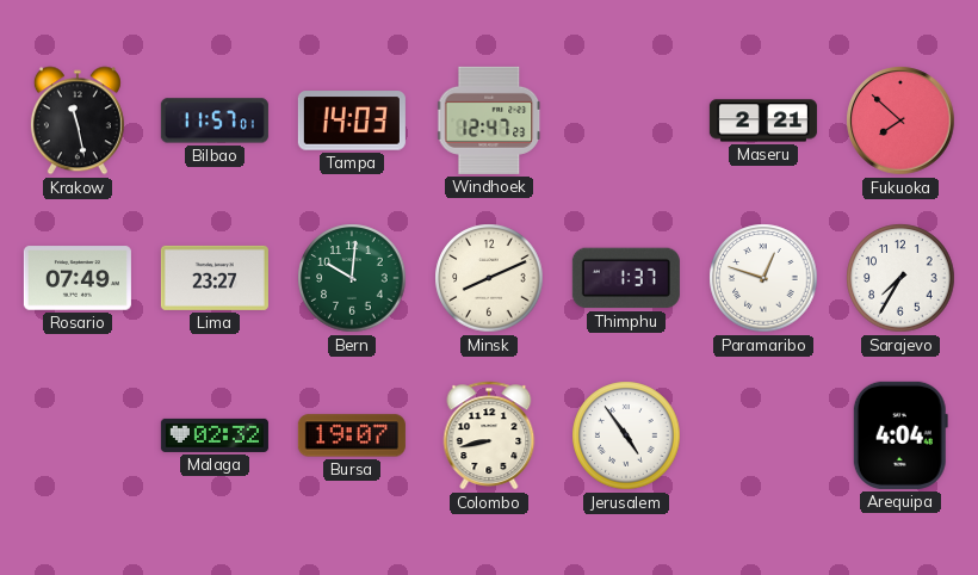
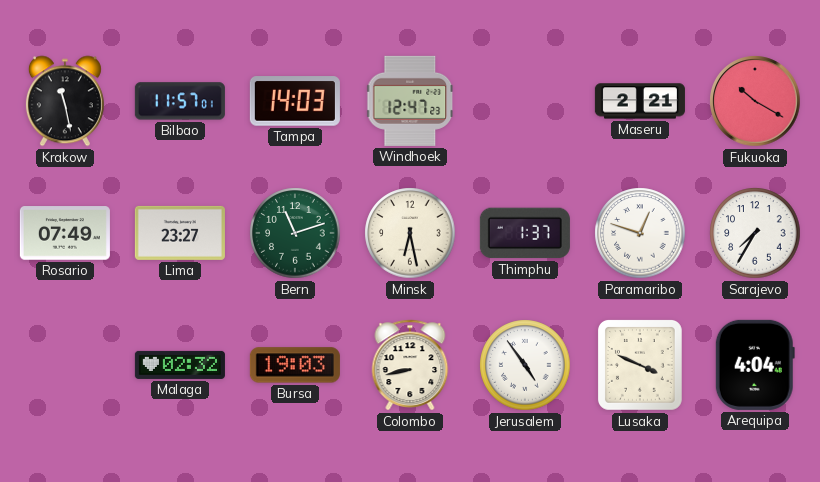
Fukuoka: 7:52 -> 10:20 (755, 101)
Bern: 10:01 -> 11:12 (295, 233)
Minsk: 8:11 -> 6:28 (410, 233)
Bursa: 19:07 -> 19:03 (295, 365)
Lusaka: none -> 3:49 (640, 365)
